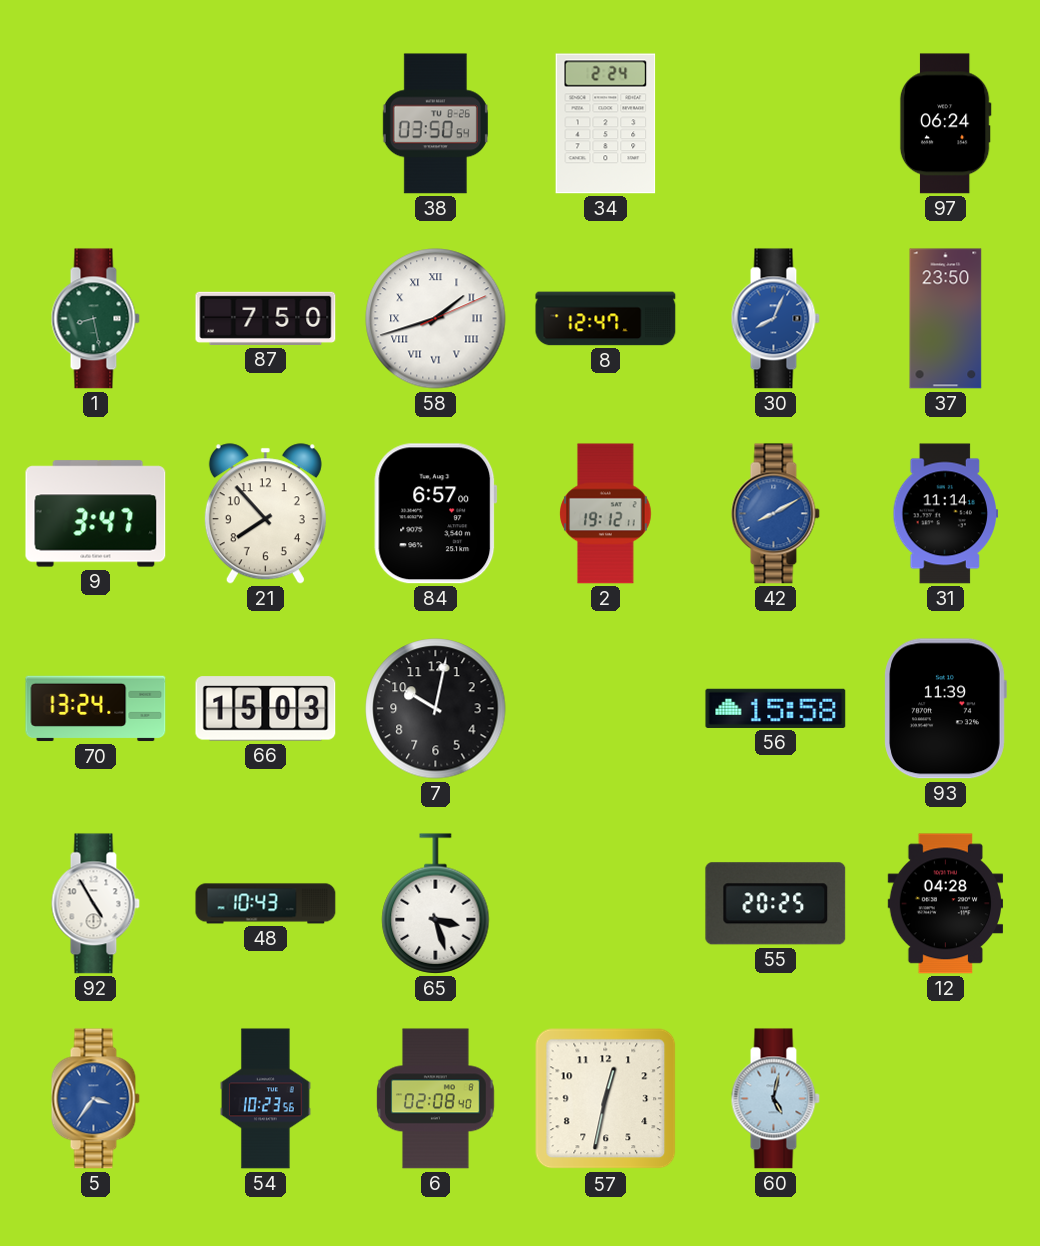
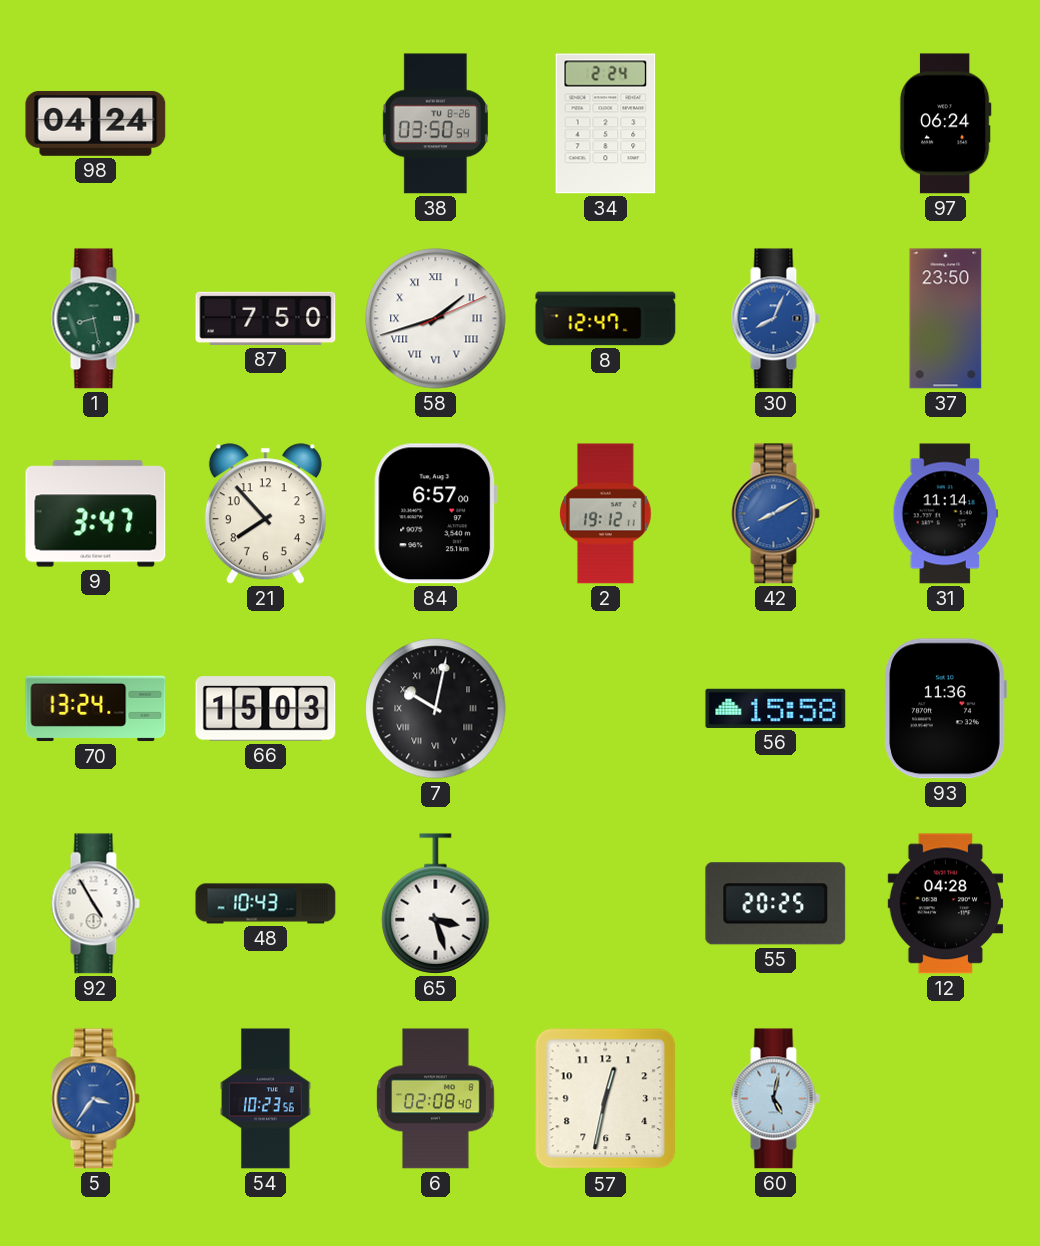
98: none -> 04:24 (96, 123)
7 numerals: Arabic -> Roman (436, 709)
93: 11:39 -> 11:36 (945, 709)
